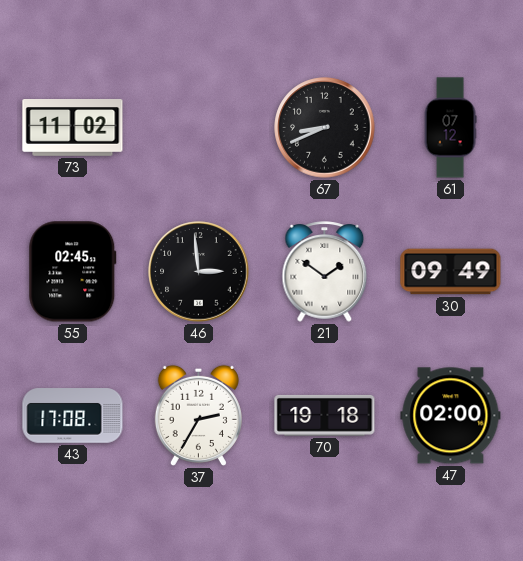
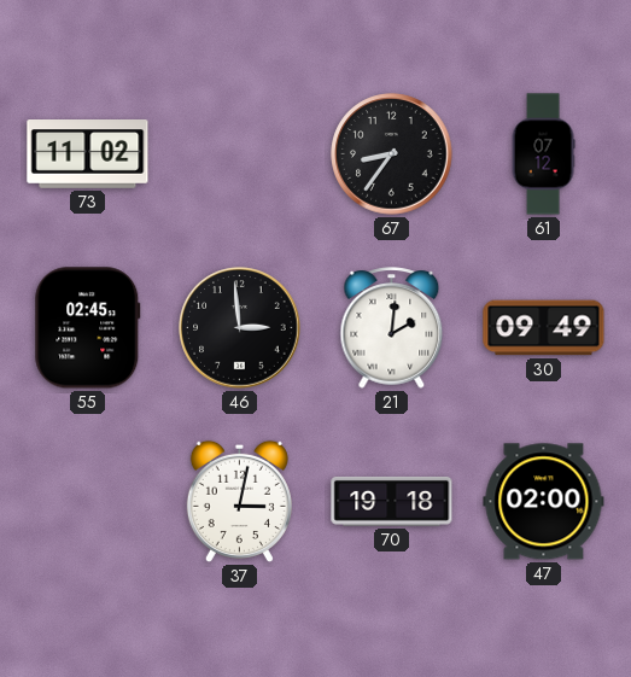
67: 8:41 -> 8:36 (392, 154)
21: 1:51 -> 2:01 (392, 328)
43: 17:08 -> none (73, 416)
37: 2:35 -> 3:02 (239, 501)
